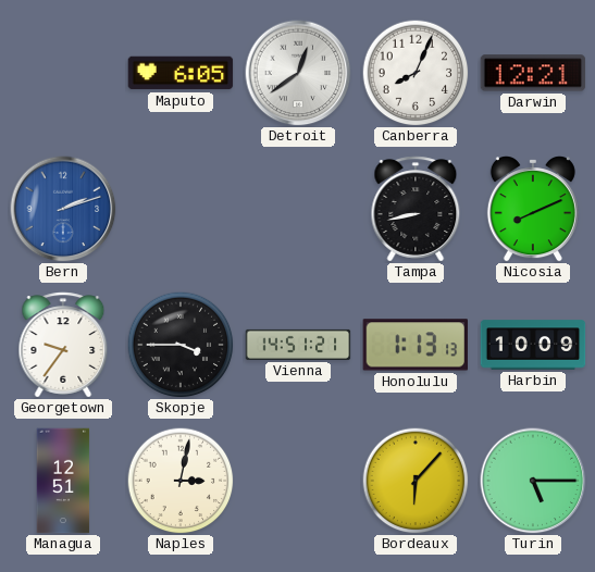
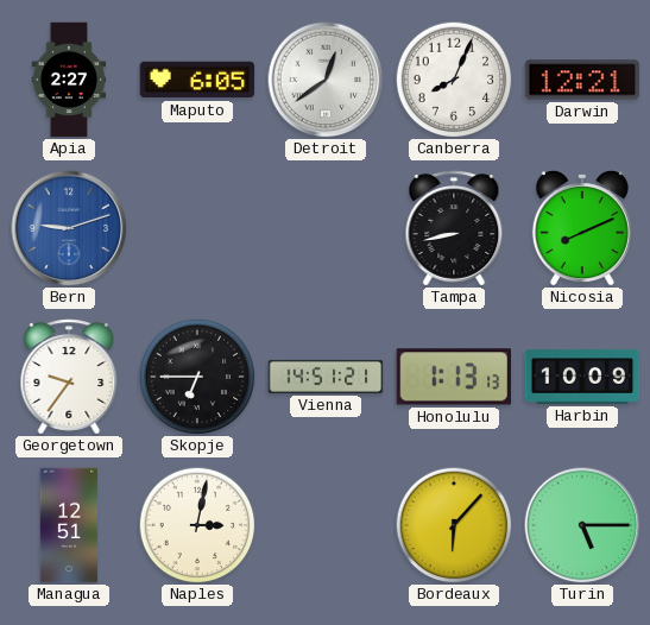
Apia: none -> 2:27 (69, 80)
Bern: 2:12 -> 9:12 (69, 228)
Skopje: 3:45 -> 6:45 (197, 377)
